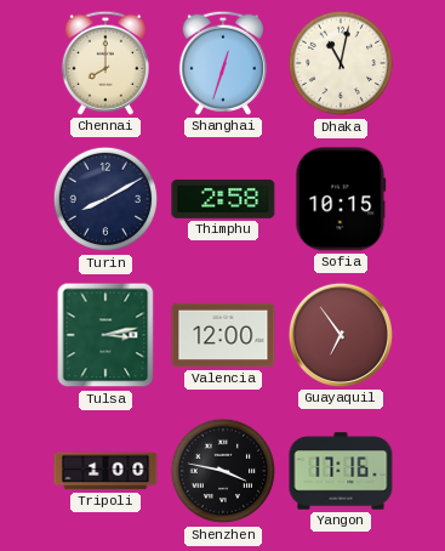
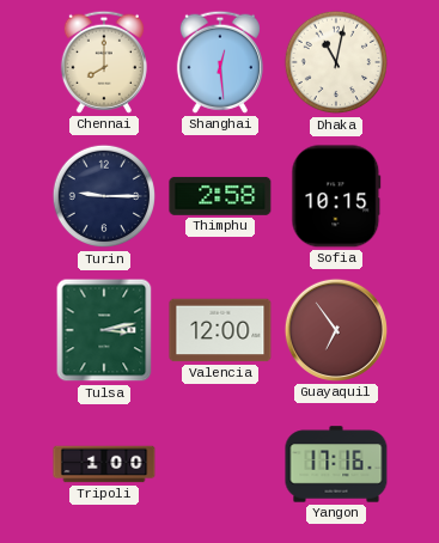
Shanghai: 12:33 -> 12:29 (220, 62)
Turin: 8:10 -> 9:15 (104, 196)
Shenzhen: 3:47 -> none (223, 471)
